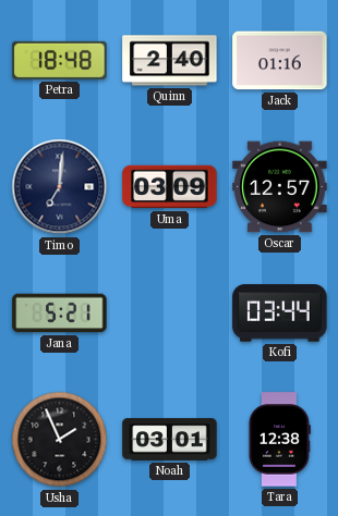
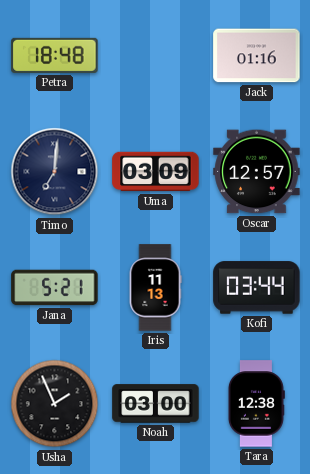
Quinn: 2:40 -> none (170, 61)
Iris: none -> 11:13 (155, 288)
Noah: 03:01 -> 03:00 (156, 404)
